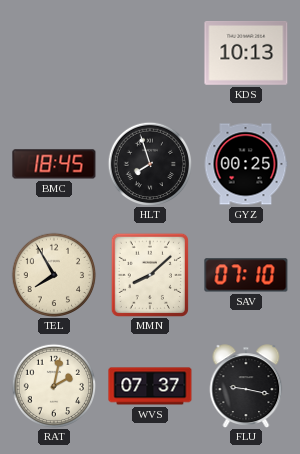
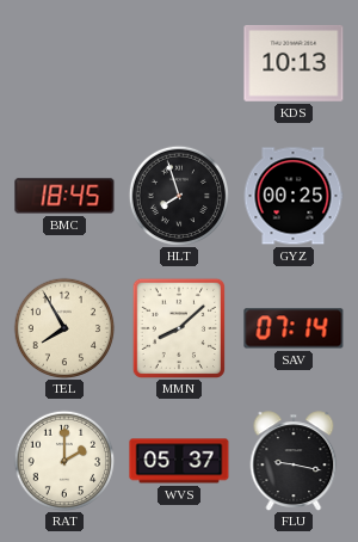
SAV: 07:10 -> 07:14 (294, 328)
RAT: 2:02 -> 2:00 (64, 461)
WVS: 07:37 -> 05:37 (179, 461)
